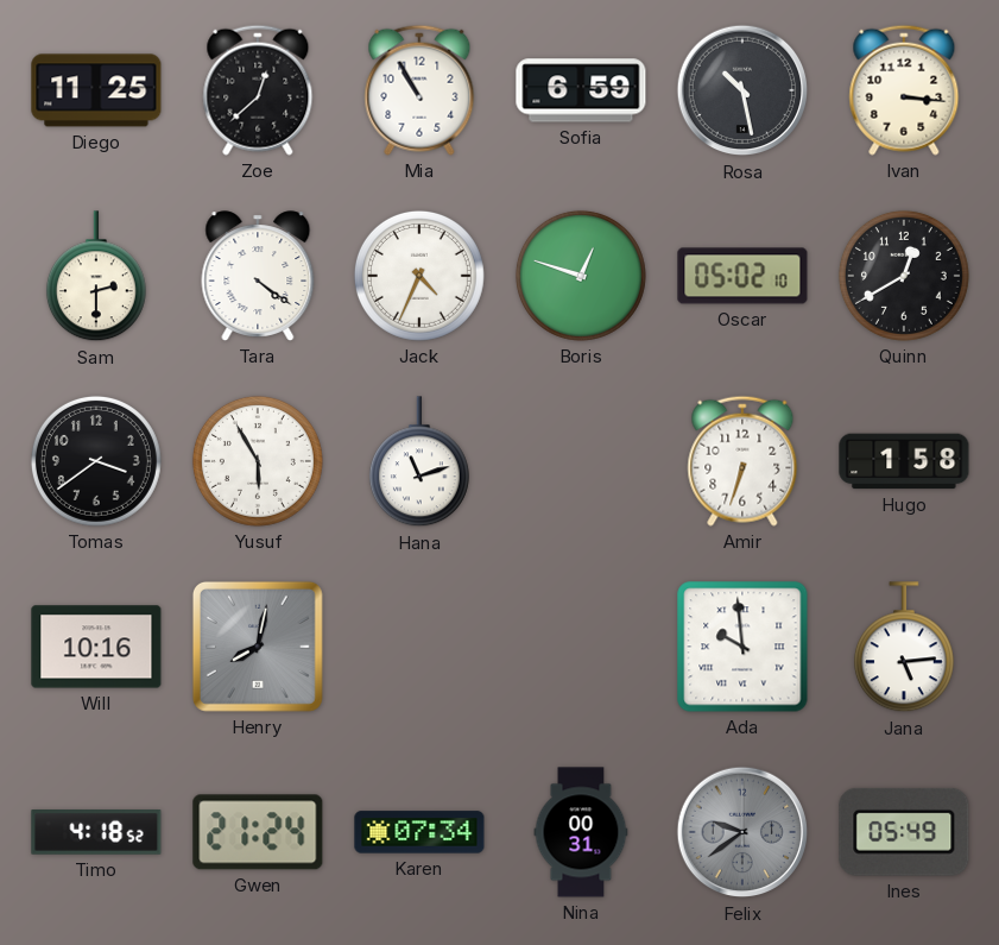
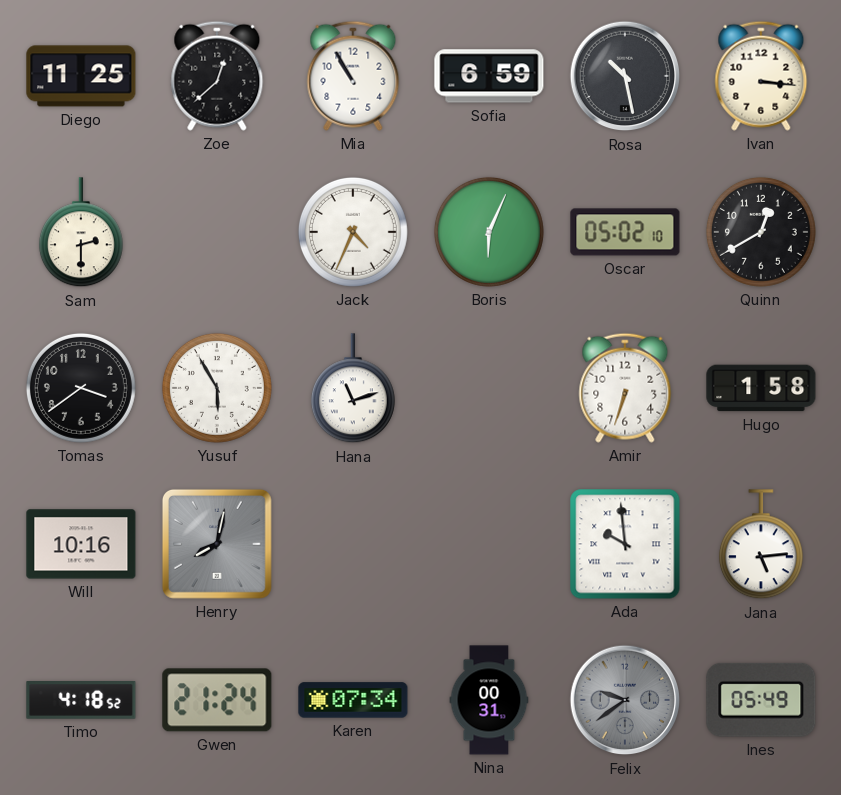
Tara: 4:21 -> none (258, 276)
Boris: 12:48 -> 6:04 (489, 232)
